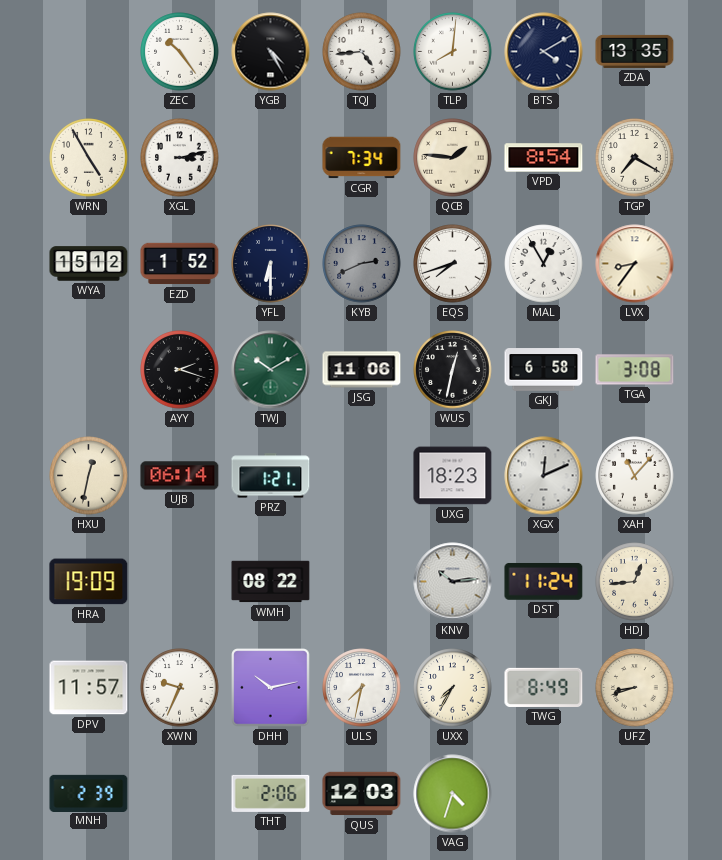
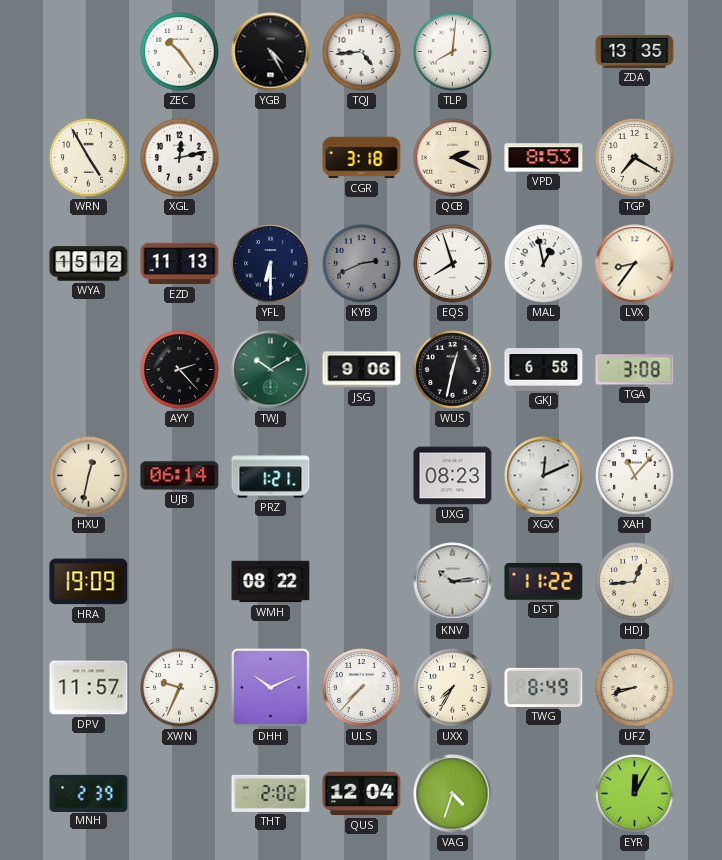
BTS: 4:10 -> none (544, 52)
XGL: 3:13 -> 12:13 (180, 158)
CGR: 7:34 -> 3:18 (362, 158)
QCB: 1:46 -> 2:19 (453, 158)
VPD: 8:54 -> 8:53 (544, 158)
EZD: 1:52 -> 11:13 (180, 264)
EQS: 7:42 -> 7:57 (453, 264)
MAL: 12:55 -> 12:58 (544, 264)
AYY: 2:18 -> 2:23 (180, 370)
JSG: 11:06 -> 9:06 (362, 370)
UXG: 18:23 -> 08:23 (453, 476)
DST: 11:24 -> 11:22 (544, 582)
DHH: 10:13 -> 10:11 (271, 688)
ULS: 7:32 -> 7:37 (362, 688)
THT: 2:06 -> 2:02 (271, 793)
QUS: 12:03 -> 12:04 (362, 794)
EYR: none -> 12:05 (635, 794)
